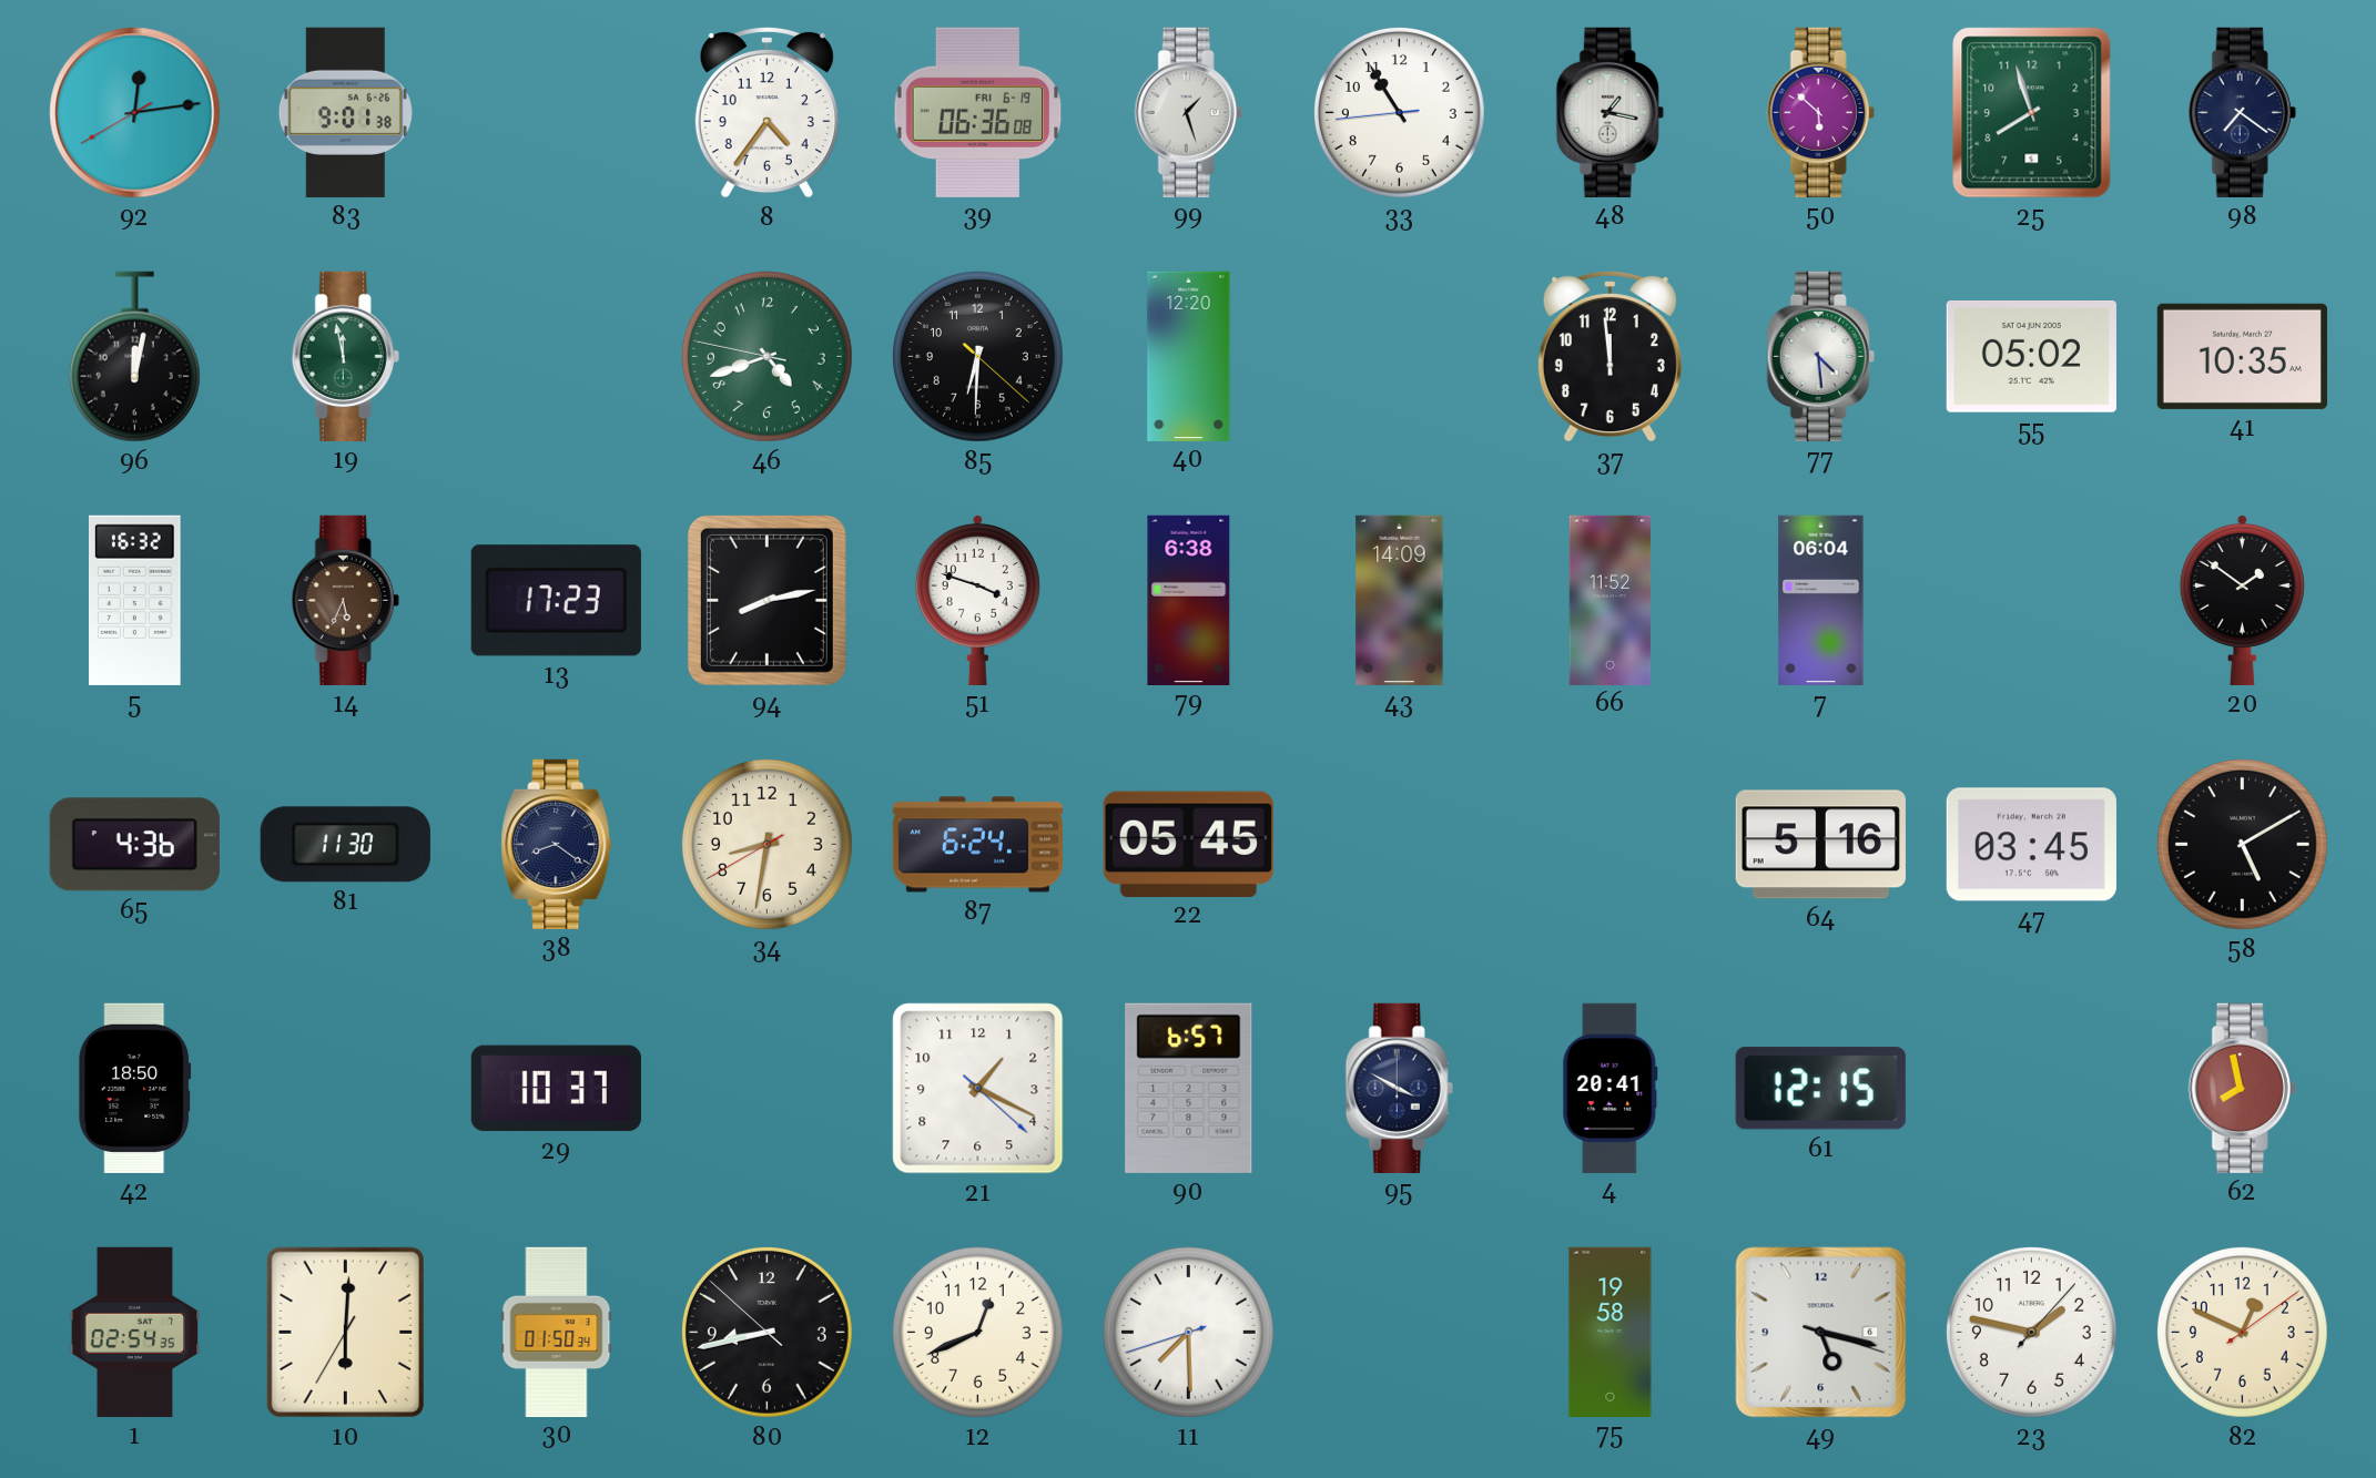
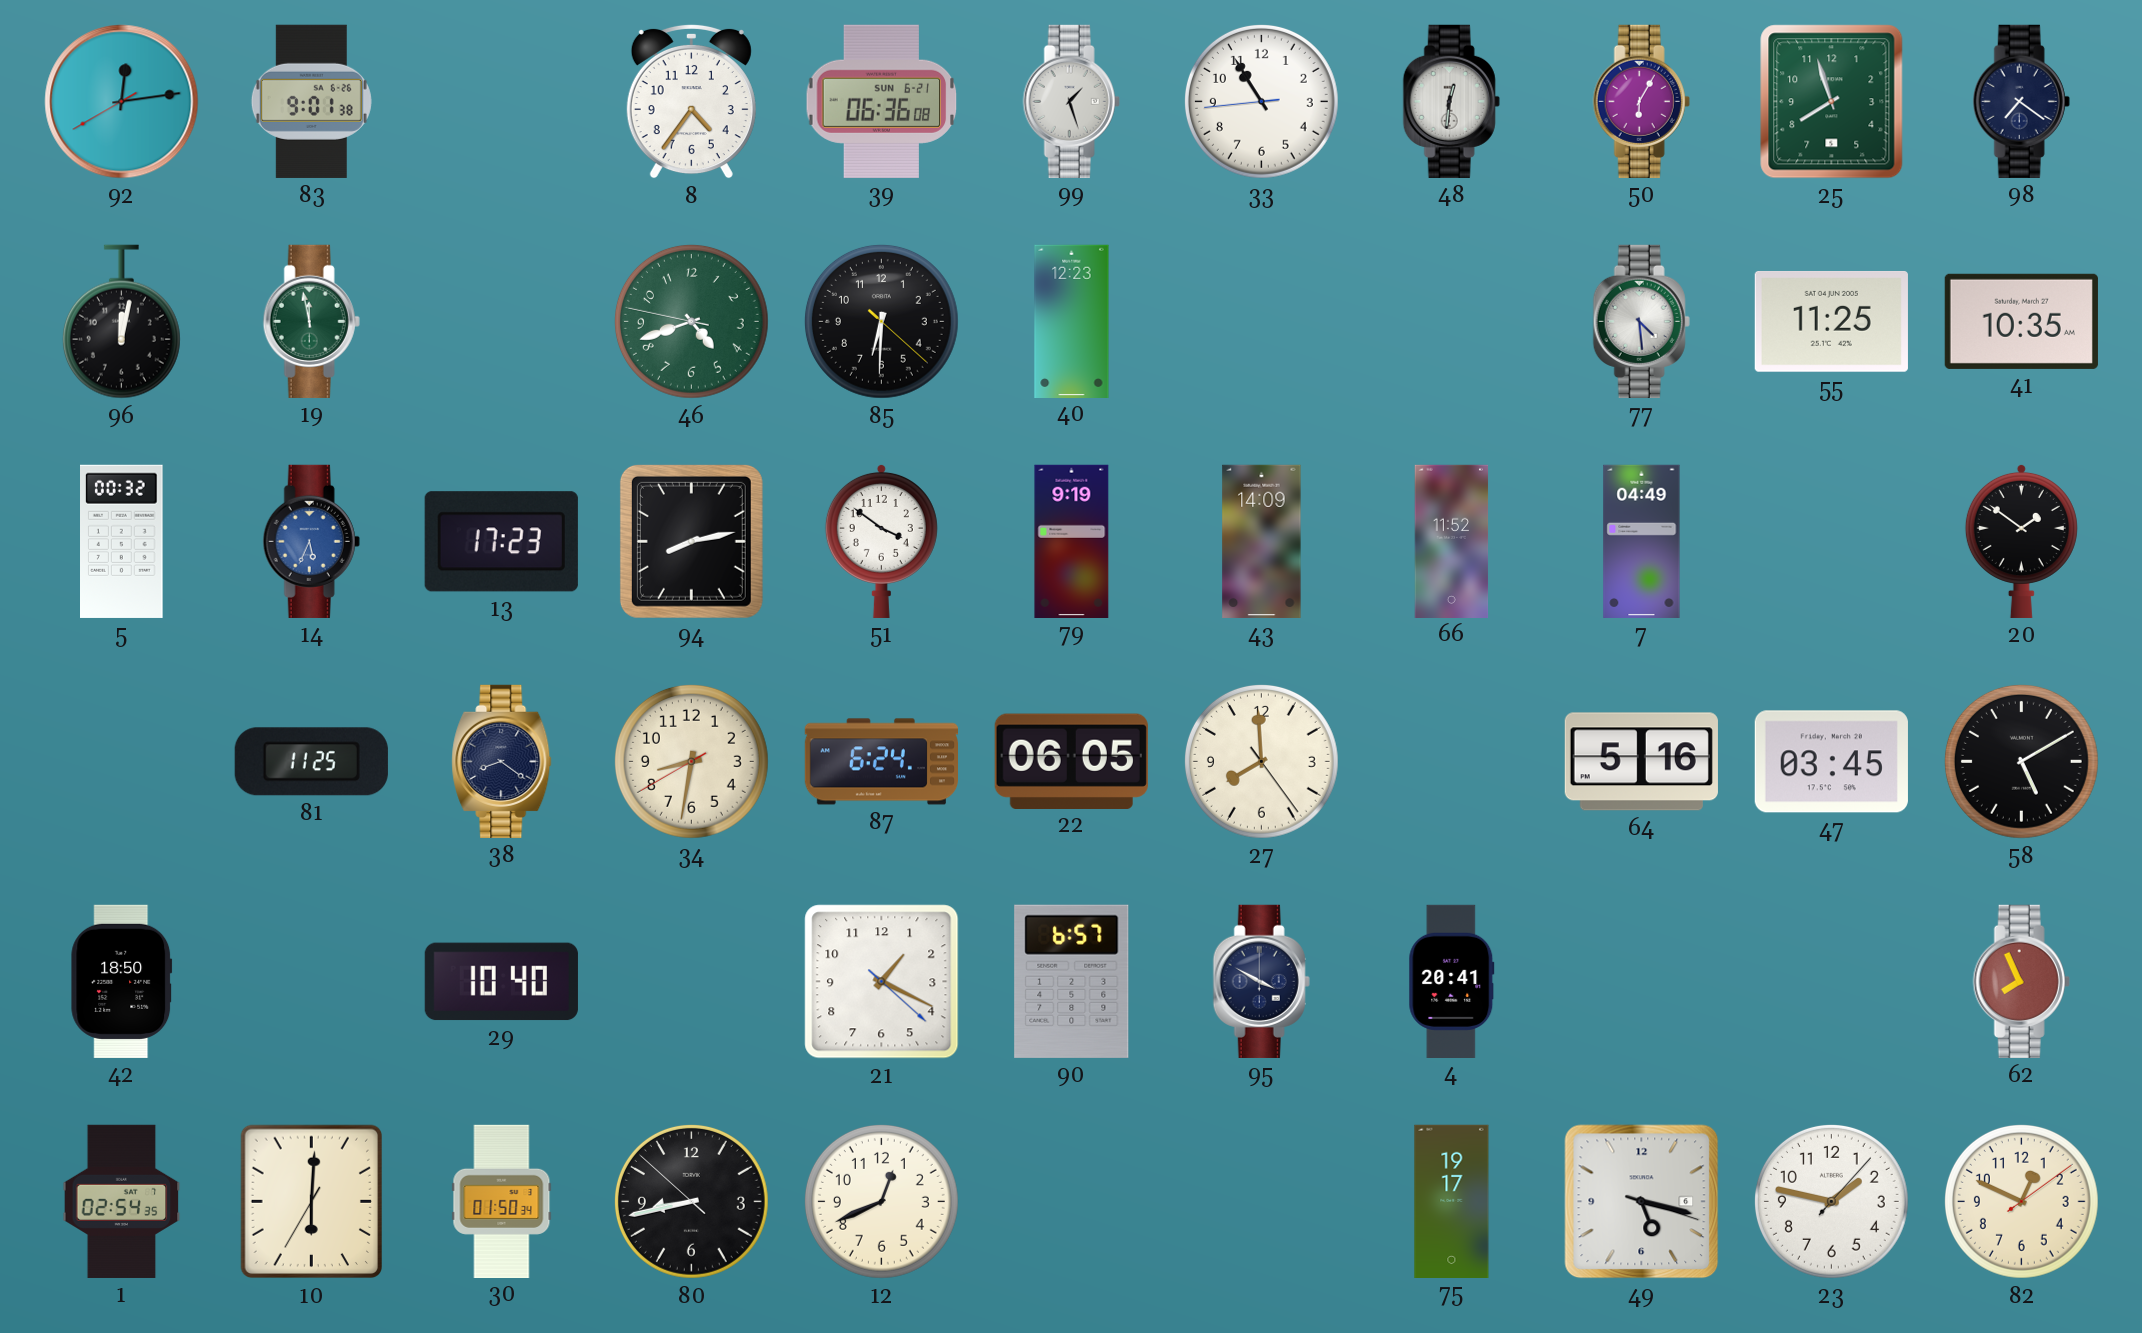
39 date: FRI 6-19 -> SUN 6-21 (882, 101)
48: 1:17 -> 12:31 (1451, 101)
50: 5:52 -> 6:05 (1641, 101)
40: 12:20 -> 12:23 (1072, 321)
37: 11:59 -> none (1610, 356)
55: 05:02 -> 11:25 (1831, 321)
5: 16:32 -> 00:32 (122, 541)
14 dial: brown -> blue (311, 541)
51: 3:48 -> 3:51 (881, 541)
79: 6:38 -> 9:19 (1072, 541)
7: 06:04 -> 04:49 (1642, 541)
65: 4:36 -> none (134, 845)
81: 11:30 -> 11:25 (311, 762)
22: 05:45 -> 06:05 (1071, 761)
27: none -> 7:59 (1261, 761)
29: 10:37 -> 10:40 (501, 982)
61: 12:15 -> none (1820, 1089)
62: 7:58 -> 7:56 (2021, 981)
11: 7:29 -> none (1188, 1332)
75: 19:58 -> 19:17 (1452, 1201)
